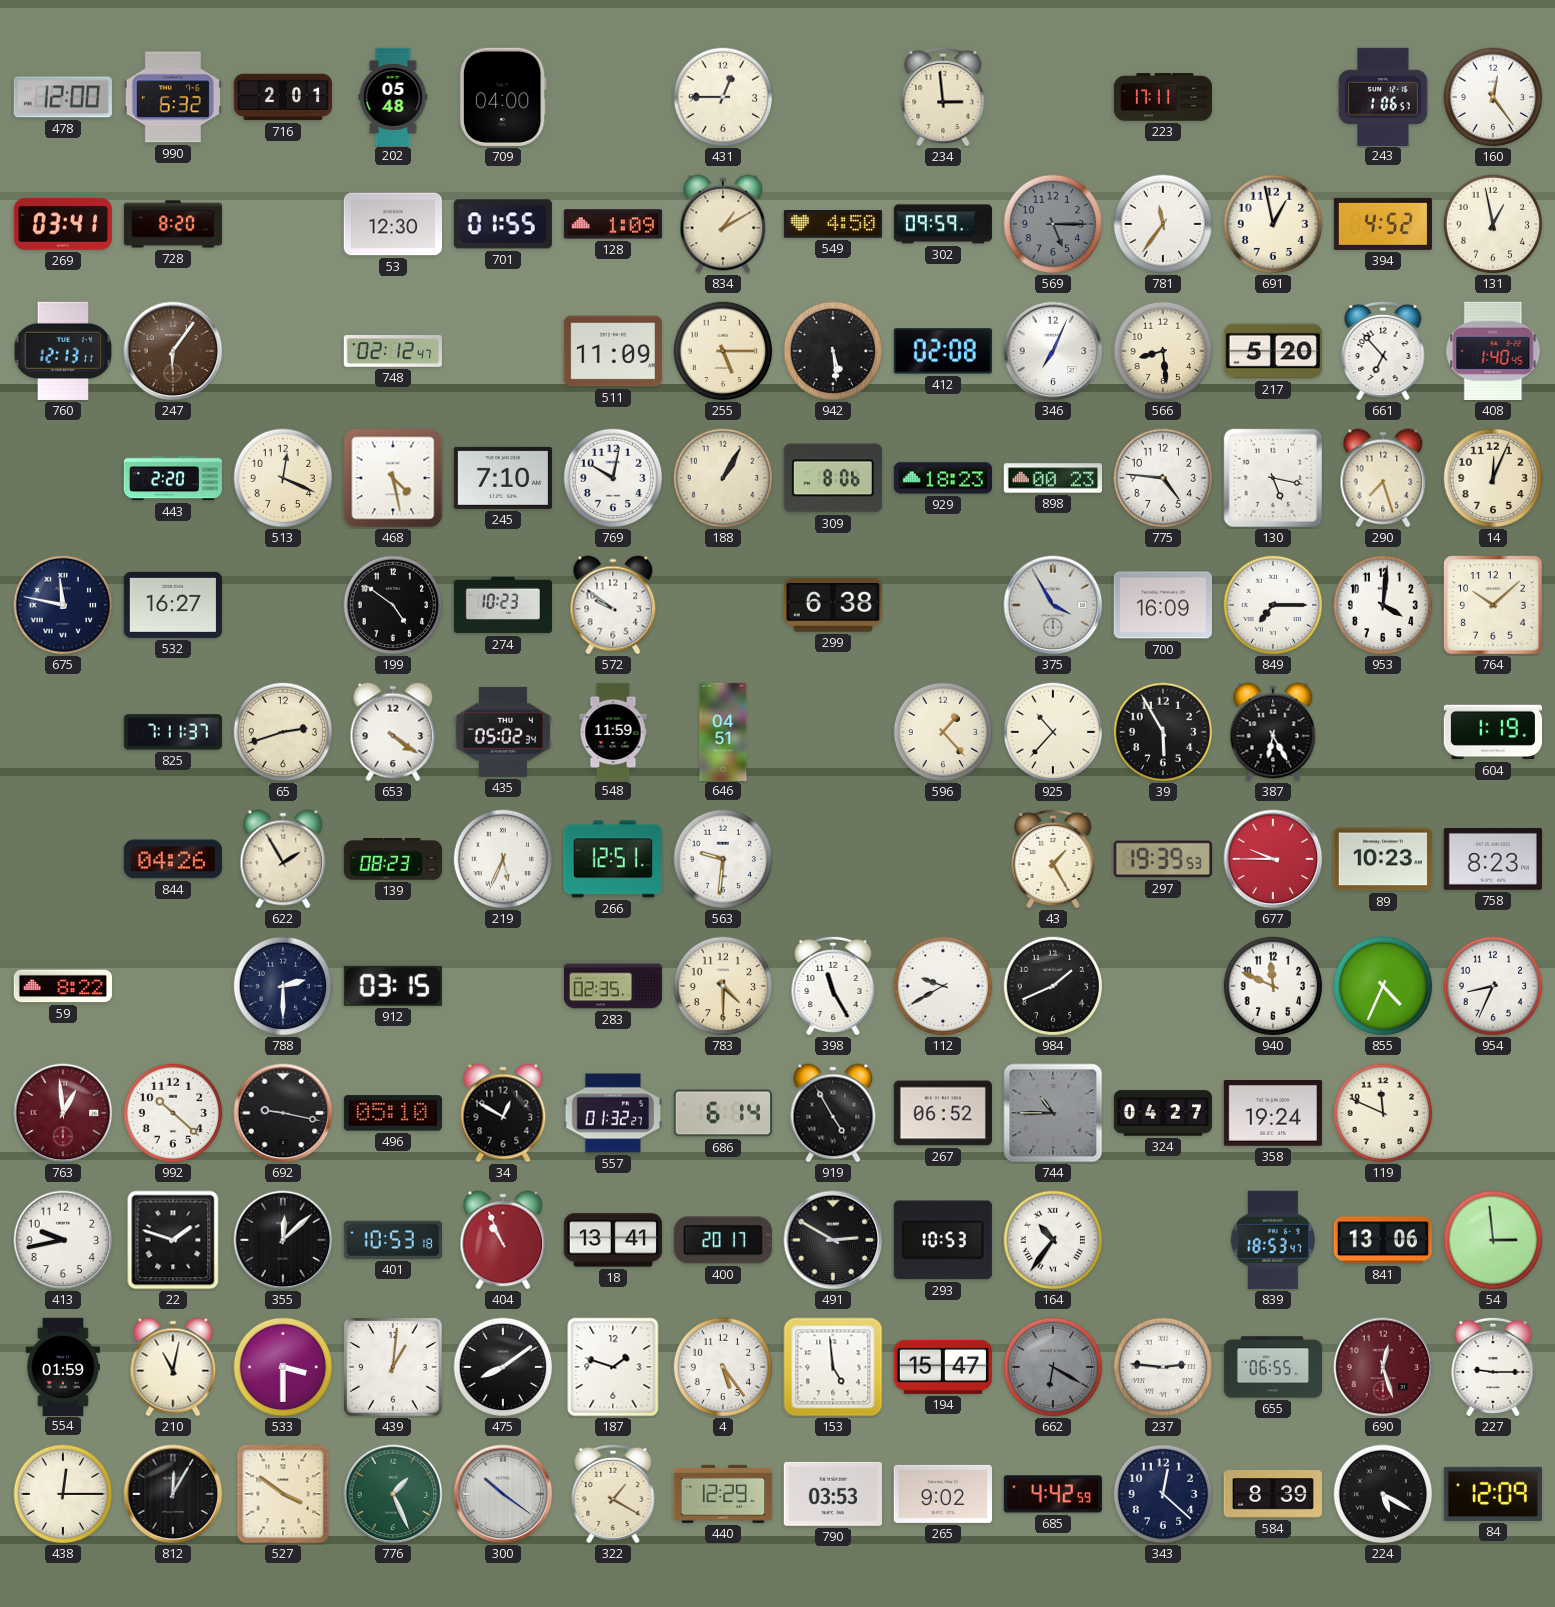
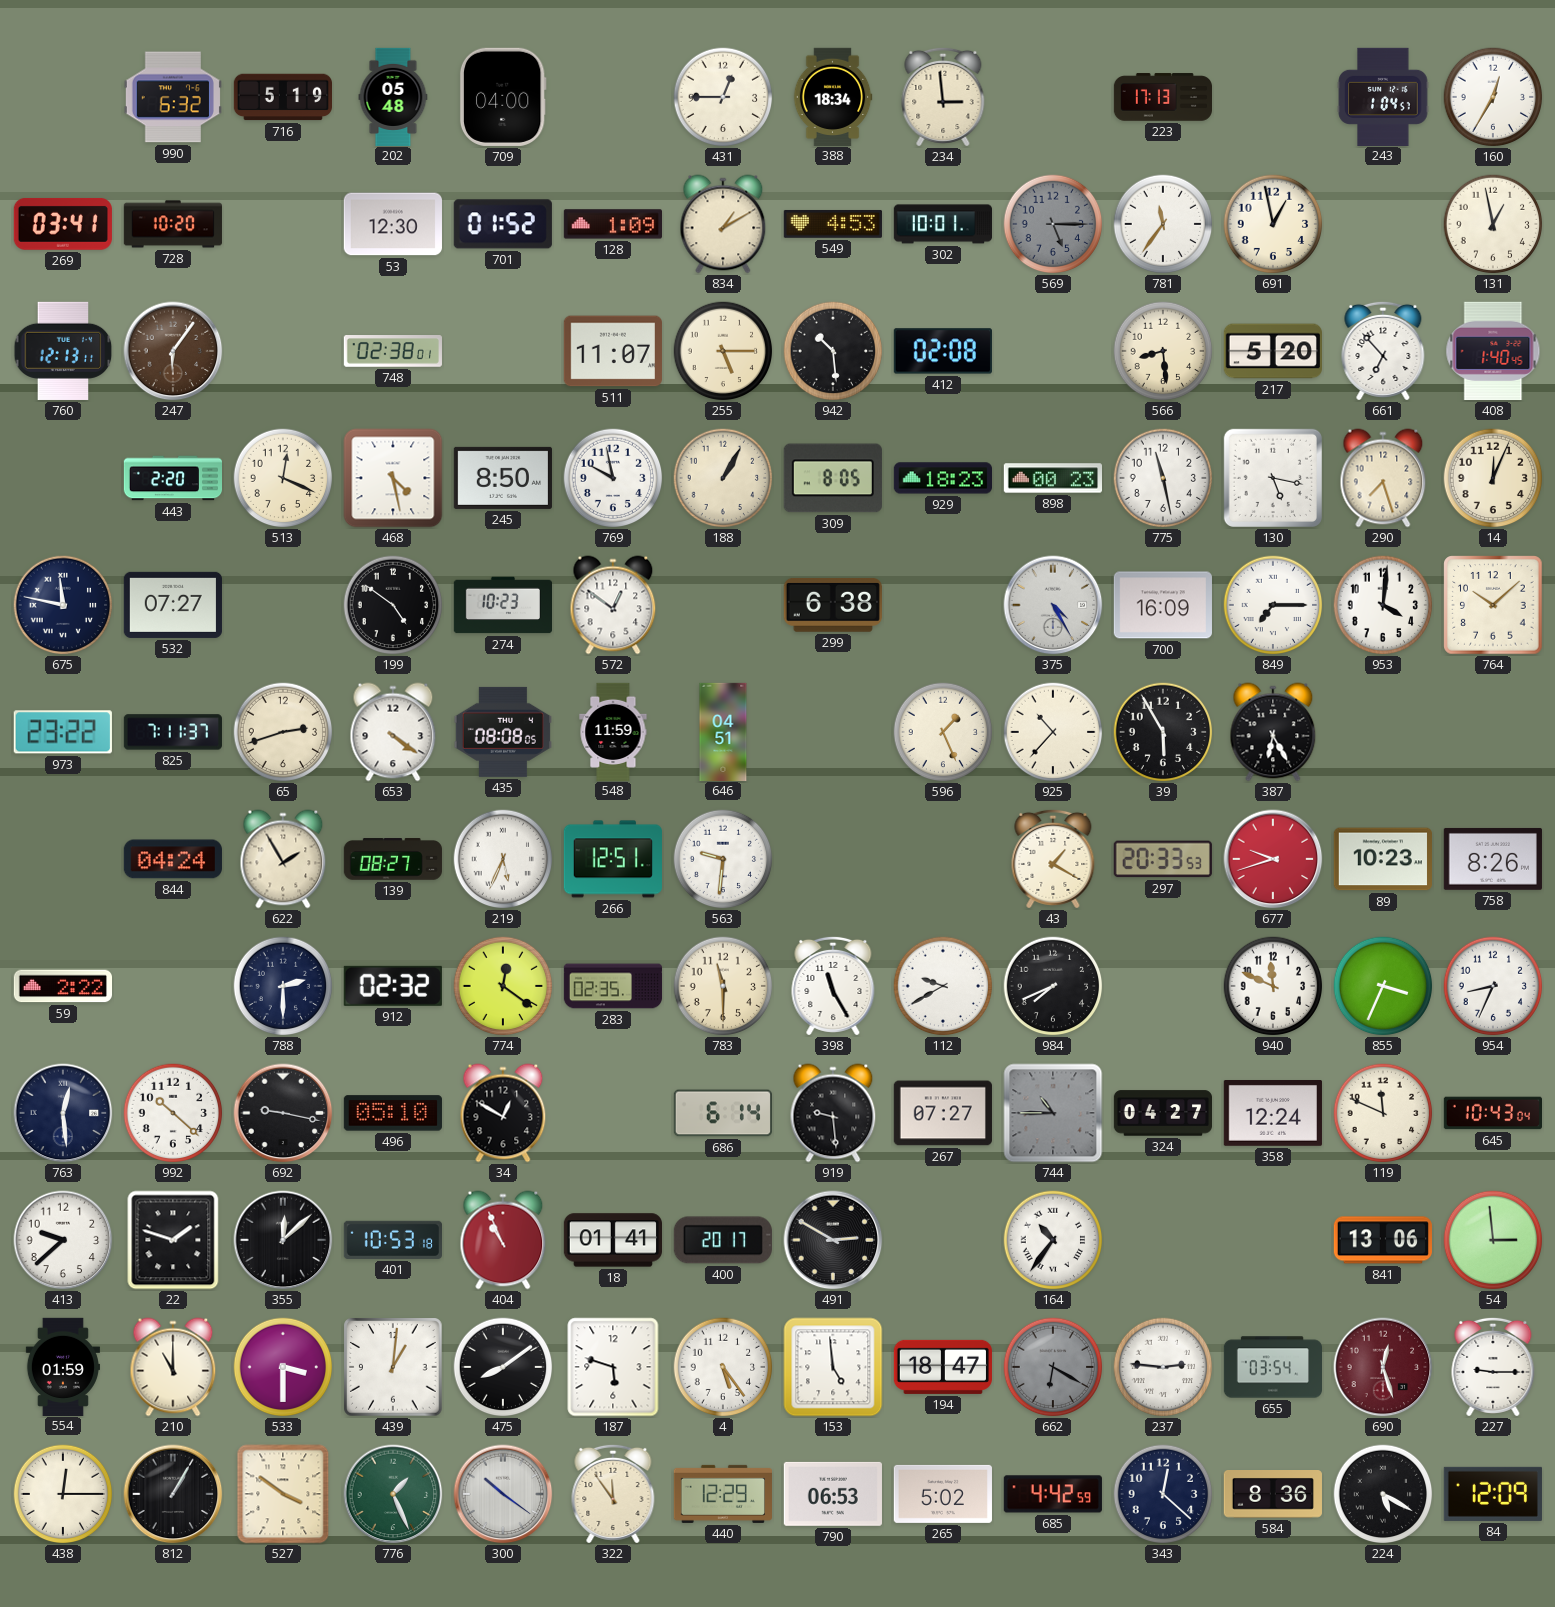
478: 12:00 -> none (63, 97)
716: 2:01 -> 5:19 (282, 97)
388: none -> 18:34 (833, 96)
223: 17:11 -> 17:13 (1162, 97)
243: 1:06 -> 1:04 (1383, 96)
160: 12:24 -> 12:35 (1493, 97)
728: 8:20 -> 10:20 (173, 224)
701: 01:55 -> 01:52 (503, 224)
549: 4:50 -> 4:53 (833, 224)
302: 09:59 -> 10:01 (942, 224)
394: 4:52 -> none (1383, 224)
748: 02:12 -> 02:38 (392, 352)
511: 11:09 -> 11:07 (613, 351)
942: 5:29 -> 10:29 (833, 351)
346: 7:04 -> none (1053, 351)
245: 7:10 -> 8:50 (503, 478)
769: 10:02 -> 9:58 (613, 478)
309: 8:06 -> 8:05 (833, 478)
775: 4:46 -> 11:28 (1163, 478)
532: 16:27 -> 07:27 (173, 605)
572: 9:51 -> 12:51 (613, 605)
375: 3:55 -> 4:25 (1053, 605)
973: none -> 23:22 (63, 732)
435: 05:02 -> 08:08 (503, 732)
596: 1:23 -> 1:26 (943, 732)
604: 1:19 -> none (1492, 732)
844: 04:26 -> 04:24 (173, 859)
139: 08:23 -> 08:27 (393, 859)
43: 1:25 -> 1:20 (1053, 859)
297: 19:39 -> 20:33 (1163, 859)
677: 9:45 -> 9:42 (1273, 859)
758: 8:23 -> 8:26 (1493, 859)
59: 8:22 -> 2:22 (62, 986)
912: 03:15 -> 02:32 (393, 986)
774: none -> 12:21 (503, 986)
783: 4:30 -> 11:30 (723, 986)
984: 1:41 -> 7:41 (1053, 986)
855: 4:34 -> 3:34 (1383, 986)
763: 12:59 -> 12:29 (63, 1113)
763 dial: burgundy -> navy (63, 1113)
557: 01:32 -> none (613, 1113)
919: 4:55 -> 9:29 (833, 1113)
267: 06:52 -> 07:27 (943, 1113)
358: 19:24 -> 12:24 (1273, 1114)
645: none -> 10:43 (1492, 1113)
413: 9:43 -> 9:38 (63, 1240)
18: 13:41 -> 01:41 (612, 1240)
293: 10:53 -> none (943, 1240)
839: 18:53 -> none (1273, 1240)
210: 11:02 -> 11:00 (173, 1367)
187: 1:48 -> 5:48 (613, 1367)
194: 15:47 -> 18:47 (943, 1367)
655: 06:55 -> 03:54 (1273, 1367)
812: 12:05 -> 1:05 (173, 1494)
322: 1:20 -> 11:54 (613, 1494)
790: 03:53 -> 06:53 (833, 1494)
265: 9:02 -> 5:02 (943, 1494)
584: 8:39 -> 8:36 (1273, 1495)
